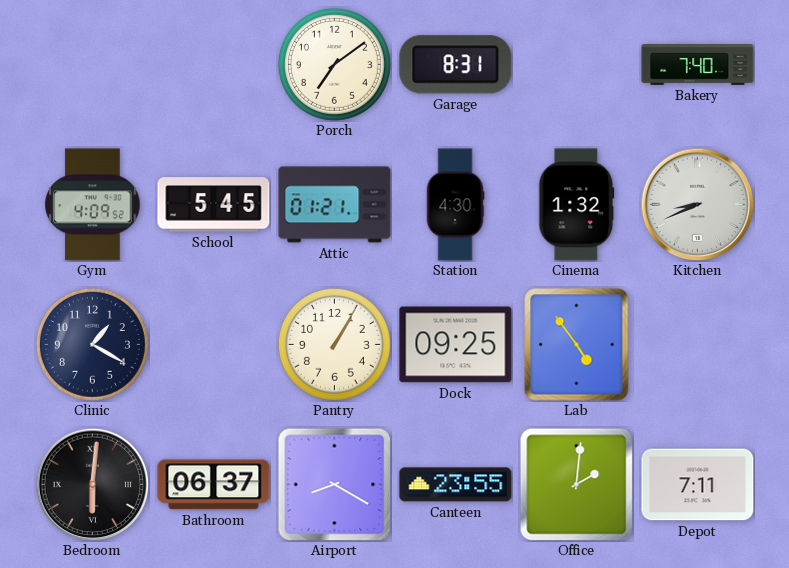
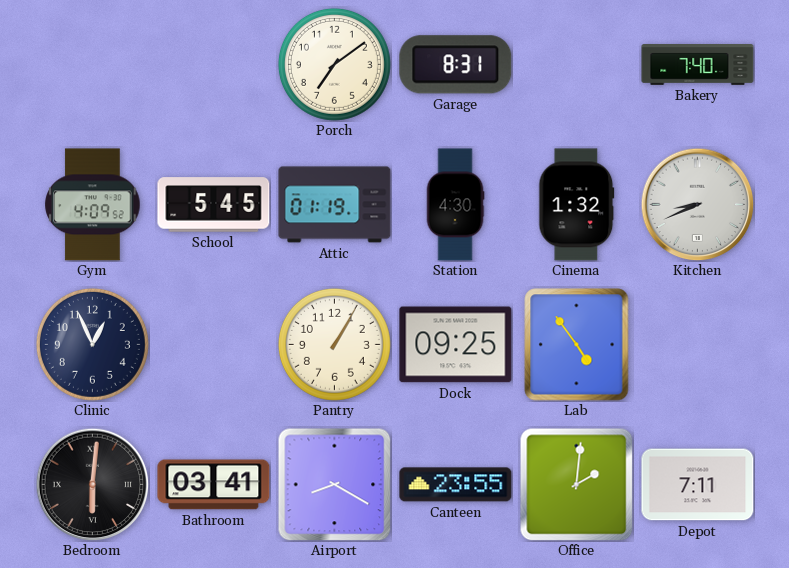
Attic: 01:21 -> 01:19 (335, 205)
Clinic: 1:20 -> 12:56 (92, 344)
Bathroom: 06:37 -> 03:41 (214, 485)
